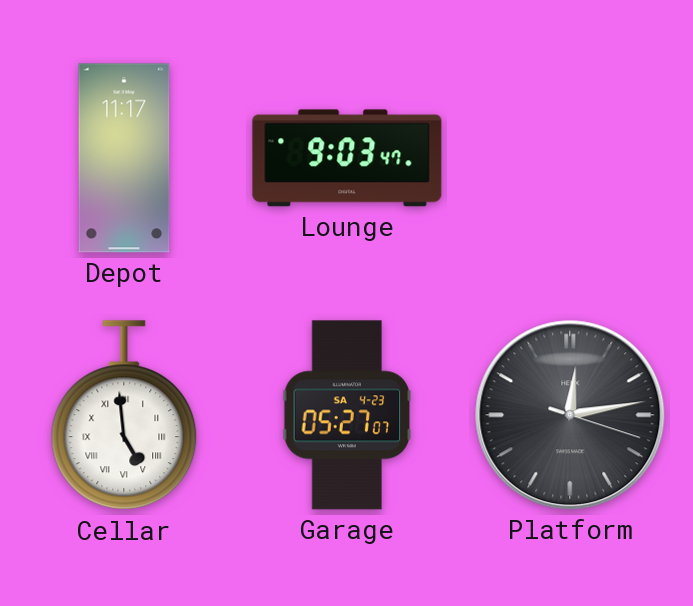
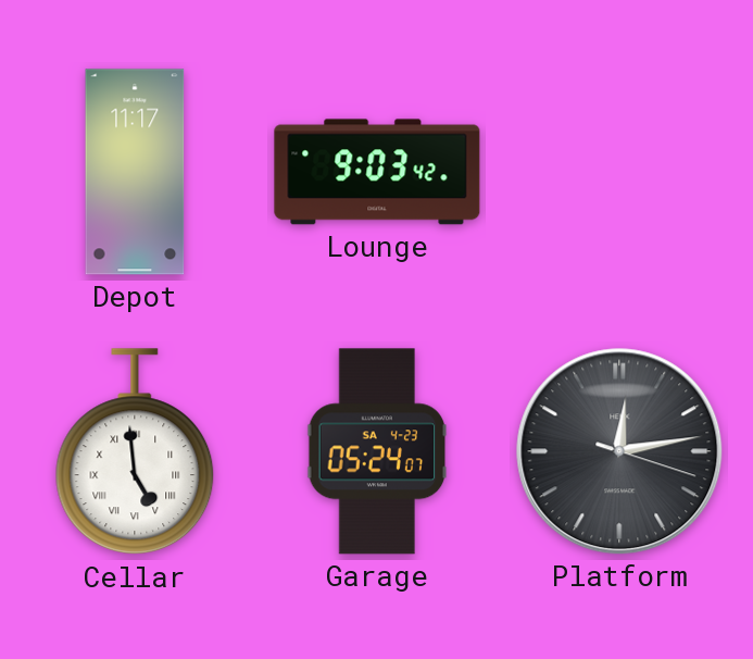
Lounge: 9:03:47 -> 9:03:42 (377, 172)
Garage: 05:27 -> 05:24 (377, 451)
